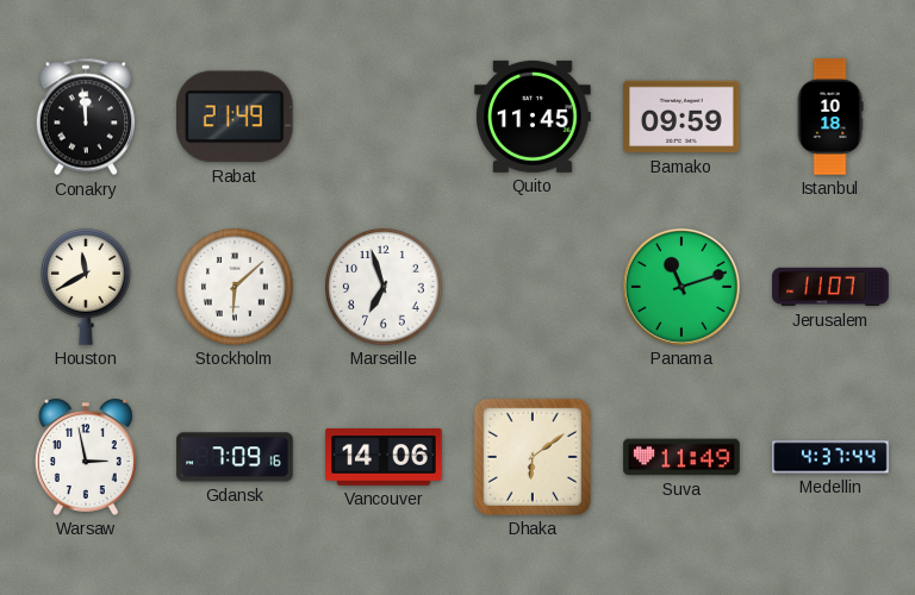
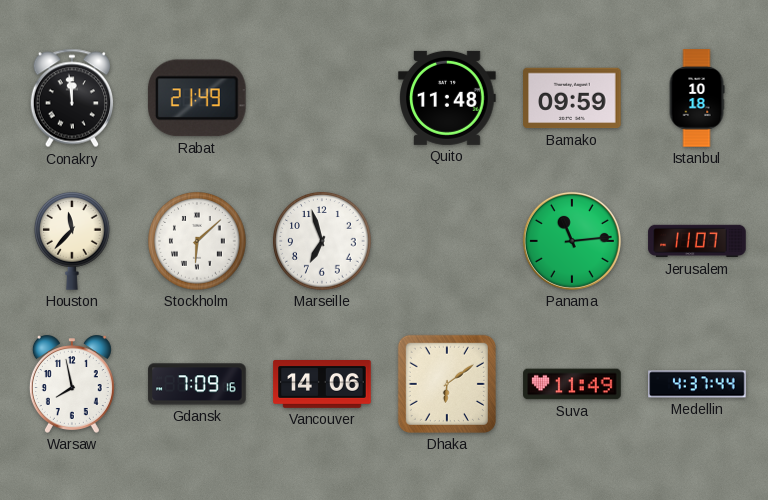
Quito: 11:45 -> 11:48 (447, 98)
Houston: 11:40 -> 11:37 (73, 241)
Panama: 11:12 -> 11:14 (572, 241)
Warsaw: 2:58 -> 7:58 (72, 384)
